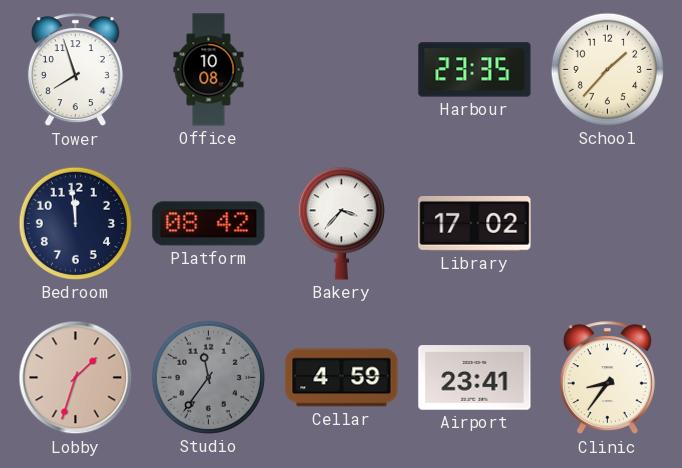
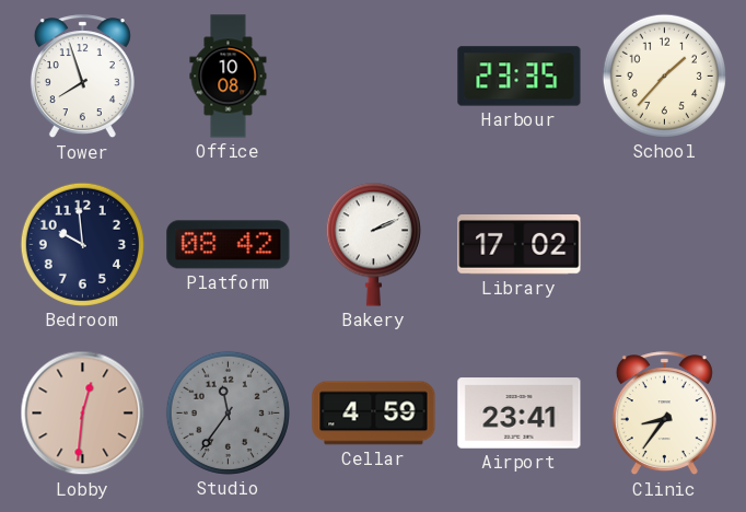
Bedroom: 11:59 -> 9:59 (82, 244)
Bakery: 3:37 -> 2:11 (373, 244)
Lobby: 1:33 -> 12:31 (83, 414)
